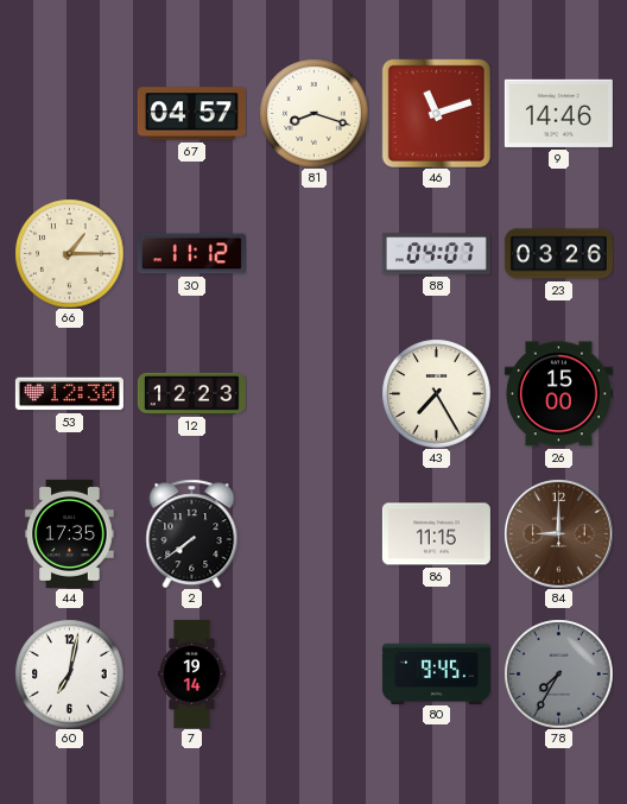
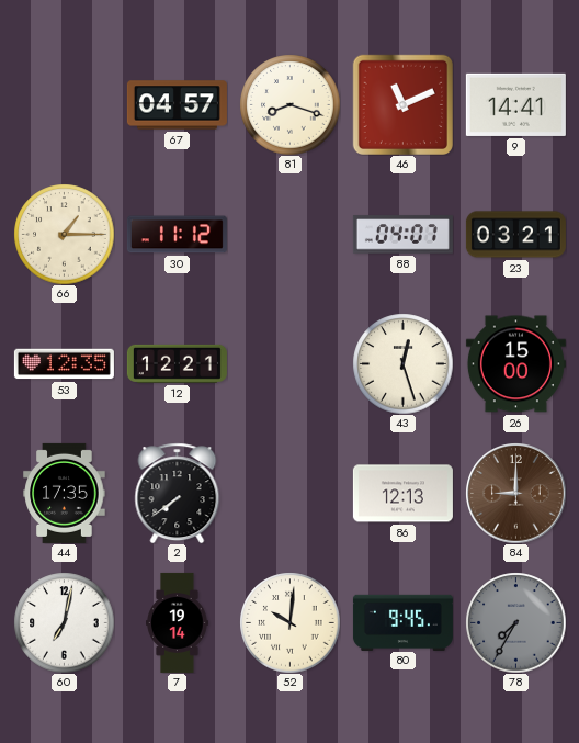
46: 11:12 -> 11:11 (402, 104)
9: 14:46 -> 14:41 (515, 104)
23: 03:26 -> 03:21 (515, 235)
53: 12:30 -> 12:35 (64, 364)
12: 12:23 -> 12:21 (177, 363)
43: 7:25 -> 12:27 (402, 363)
86: 11:15 -> 12:13 (402, 494)
52: none -> 10:01 (289, 622)
